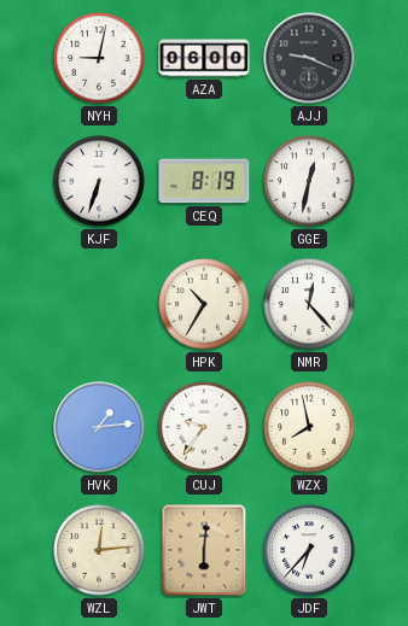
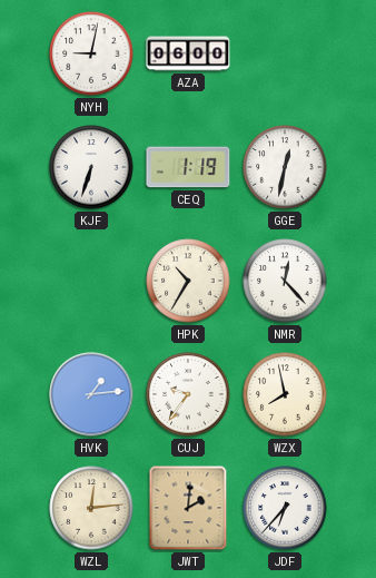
AJJ: 9:19 -> none (309, 58)
CEQ: 8:19 -> 1:19 (188, 167)
JWT: 6:01 -> 2:01 (188, 508)
